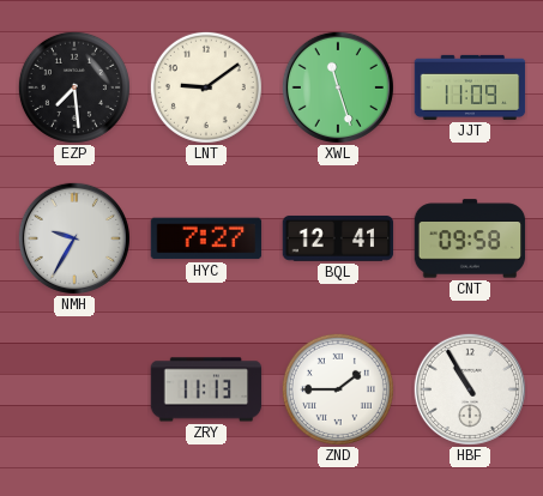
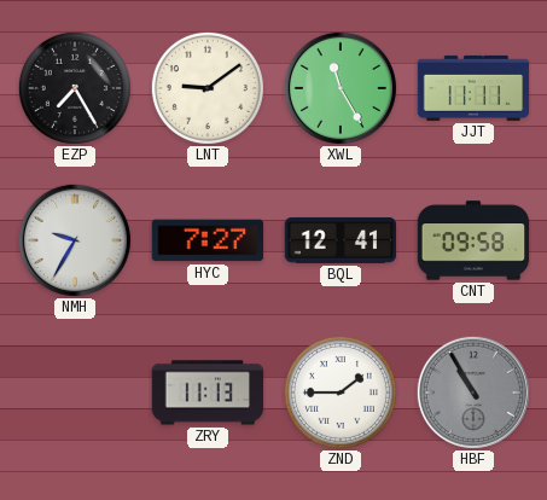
EZP: 7:29 -> 7:25 (75, 88)
XWL: 11:27 -> 11:25 (341, 88)
JJT: 11:09 -> 11:11 (473, 88)
HBF dial: white -> grey (473, 393)
